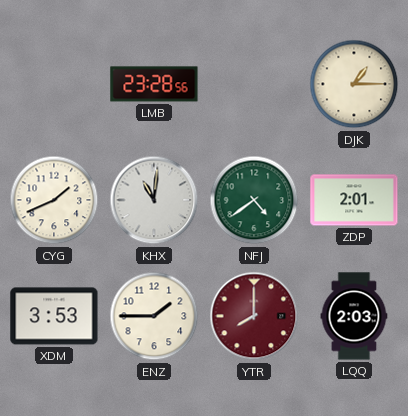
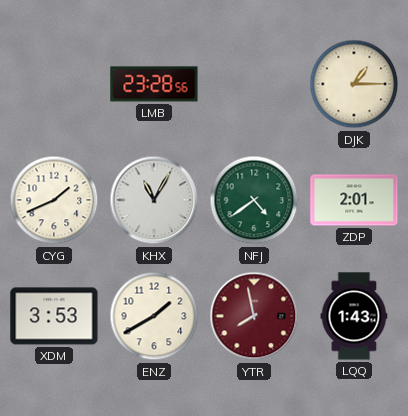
KHX: 11:01 -> 11:05 (154, 200)
ENZ: 1:45 -> 1:40 (154, 316)
YTR: 8:00 -> 7:58 (254, 316)
LQQ: 2:03 -> 1:43 (354, 316)
